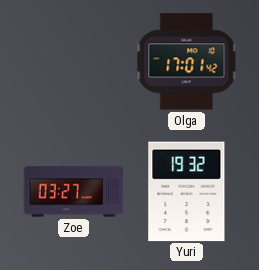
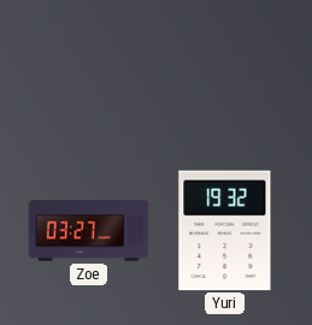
Olga: 17:01 -> none (187, 62)
